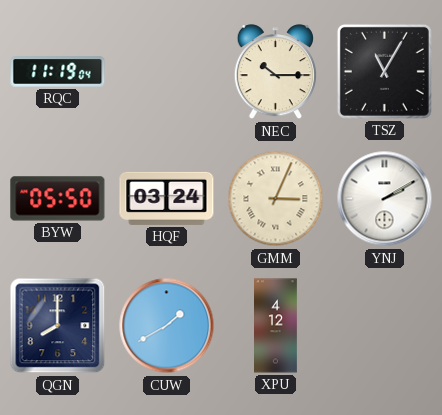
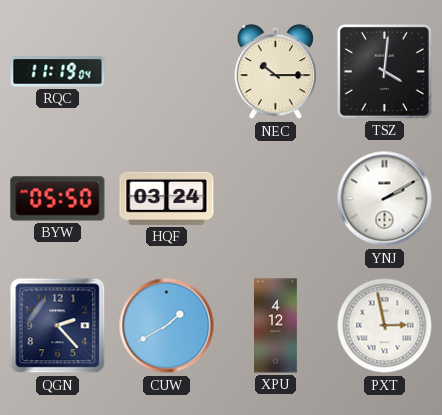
TSZ: 11:05 -> 4:01 (384, 71)
GMM: 3:04 -> none (276, 199)
QGN: 8:00 -> 2:23 (58, 326)
PXT: none -> 2:58 (385, 326)
